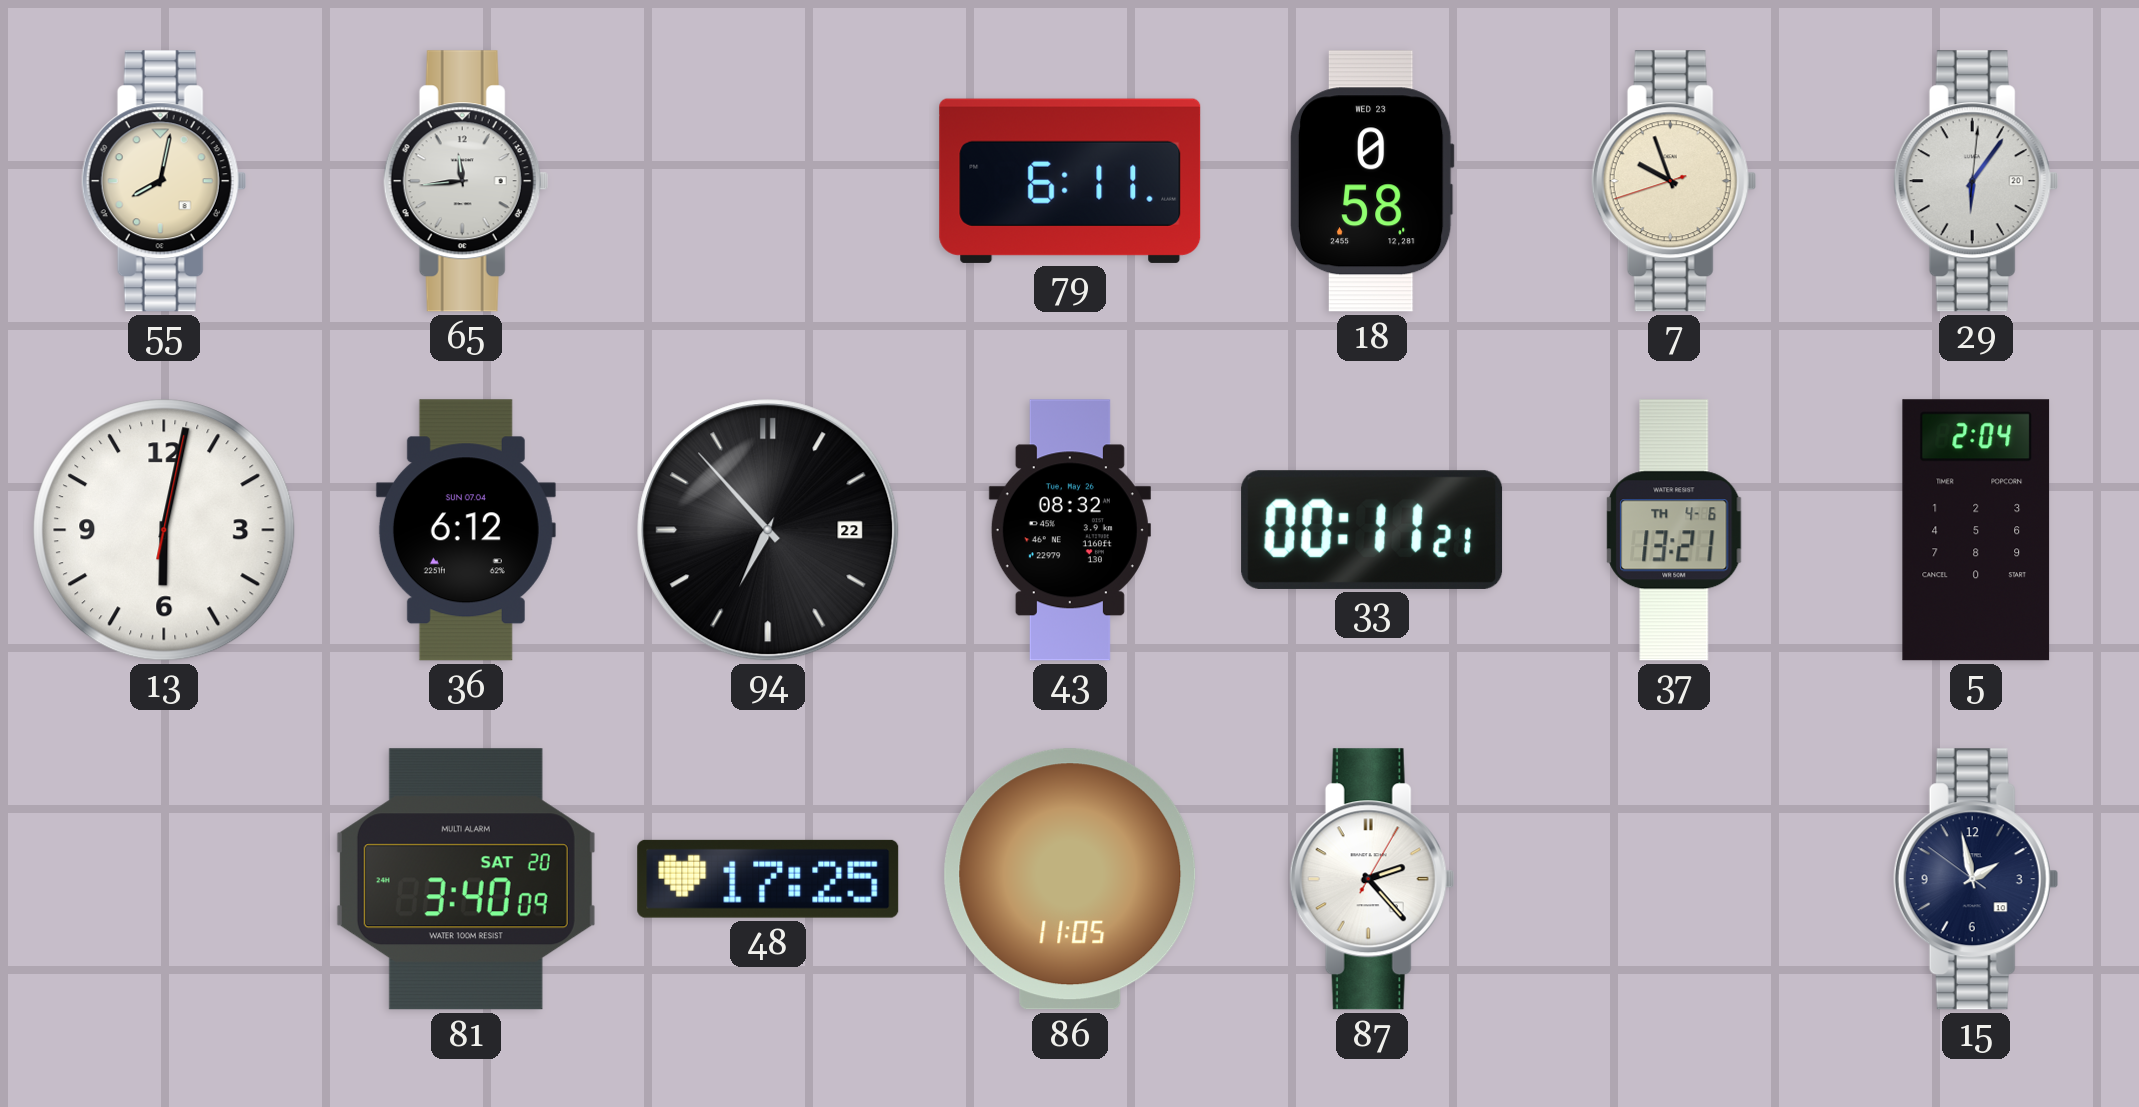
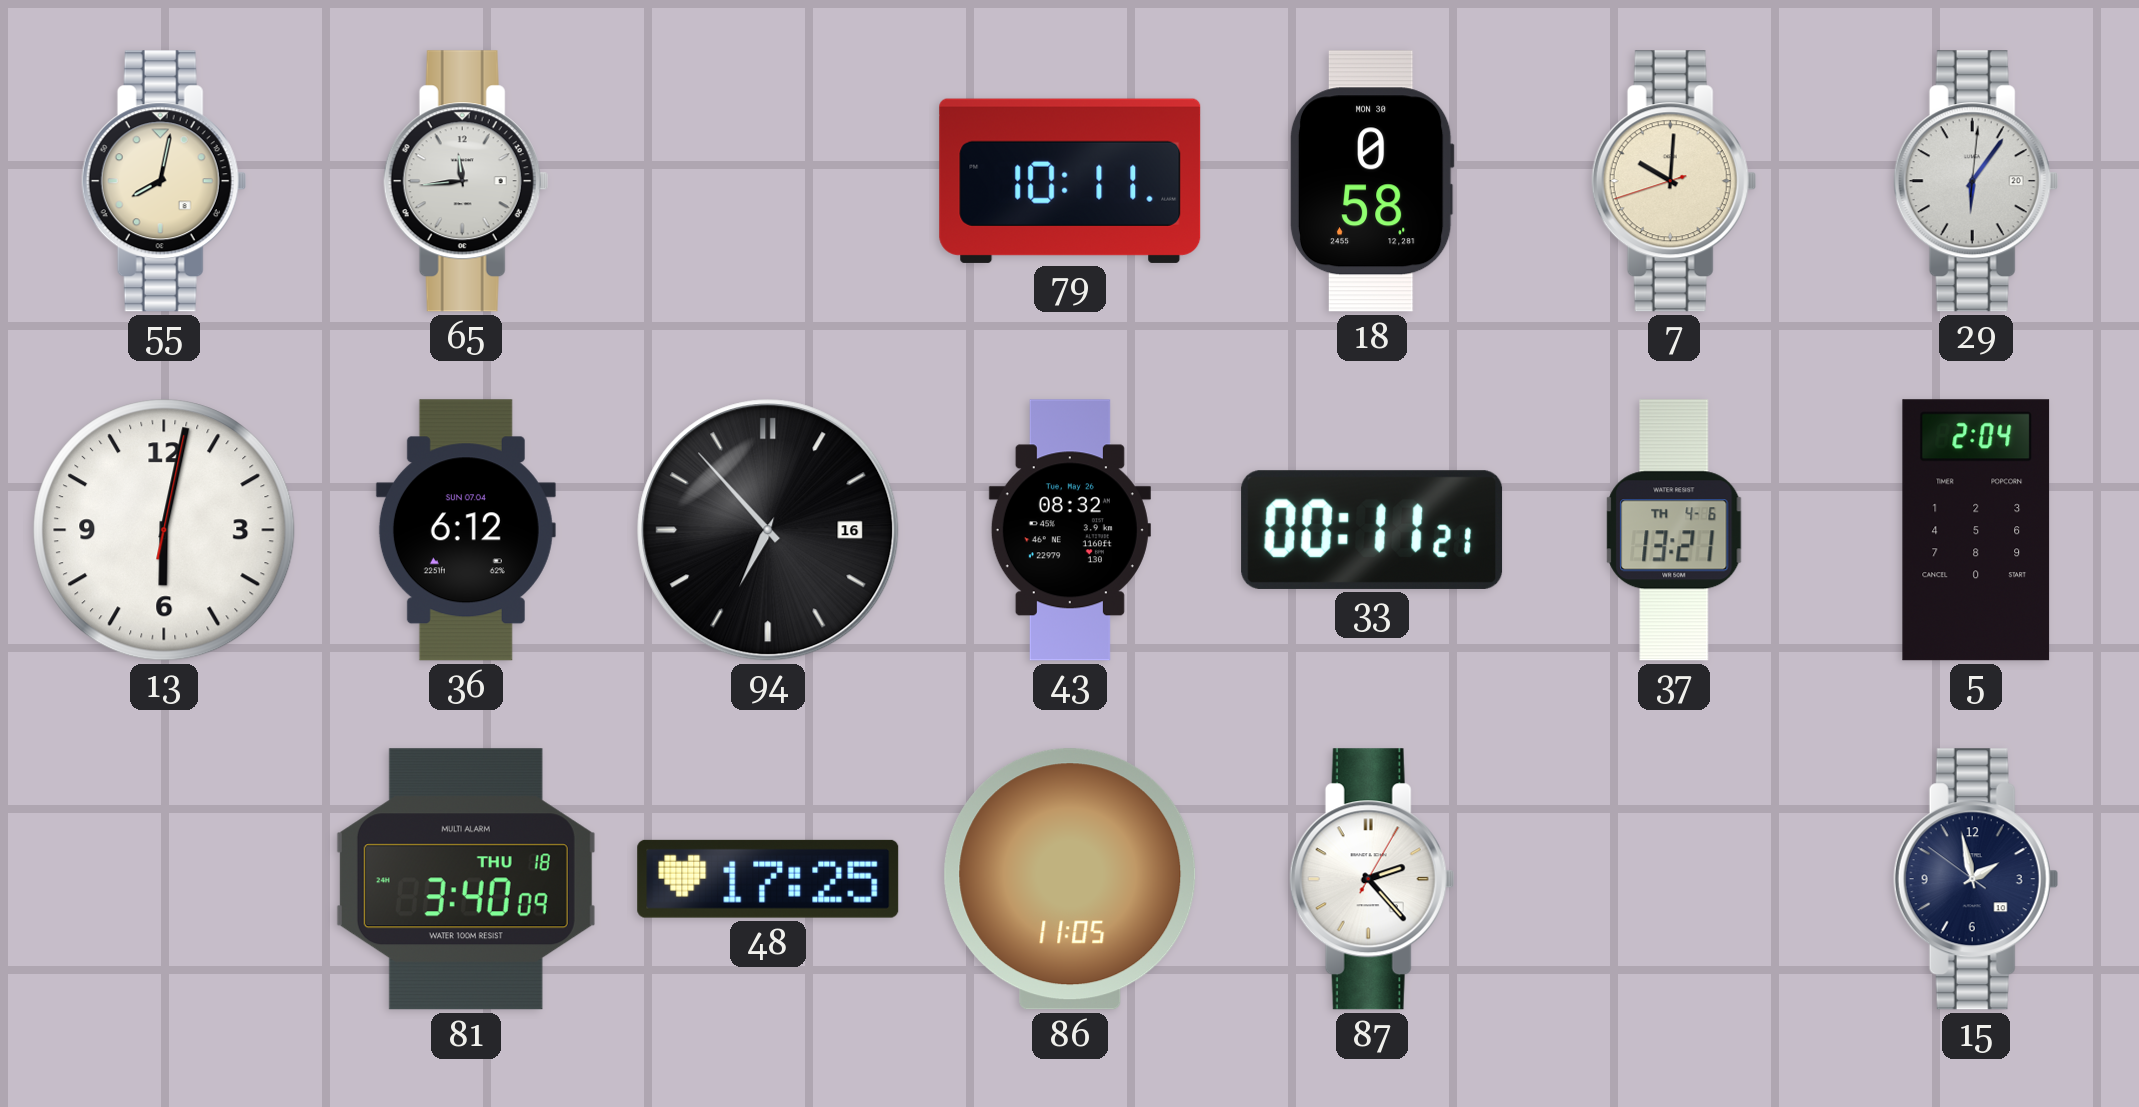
79: 6:11 -> 10:11 (1070, 181)
18 date: WED 23 -> MON 30 (1372, 181)
7: 9:56 -> 10:00 (1674, 181)
94 date: 22 -> 16 (768, 530)
81 date: SAT 20 -> THU 18 (466, 879)
